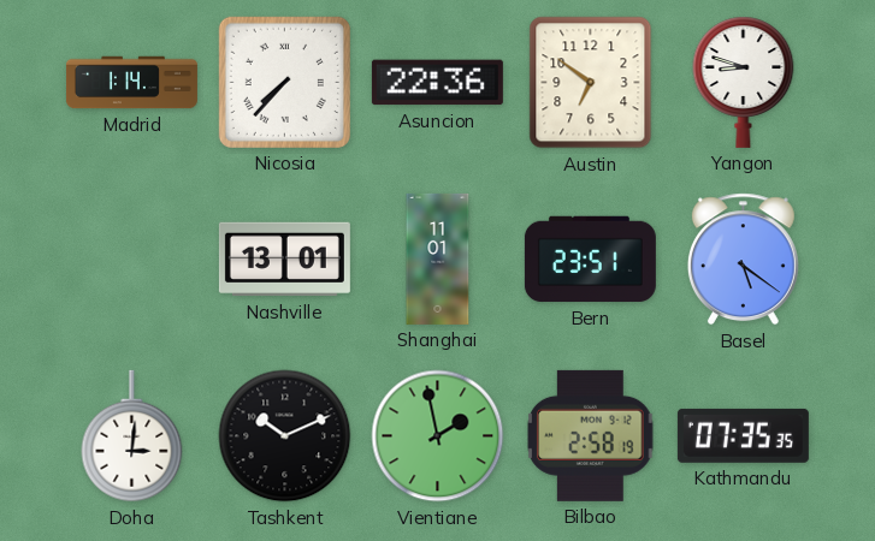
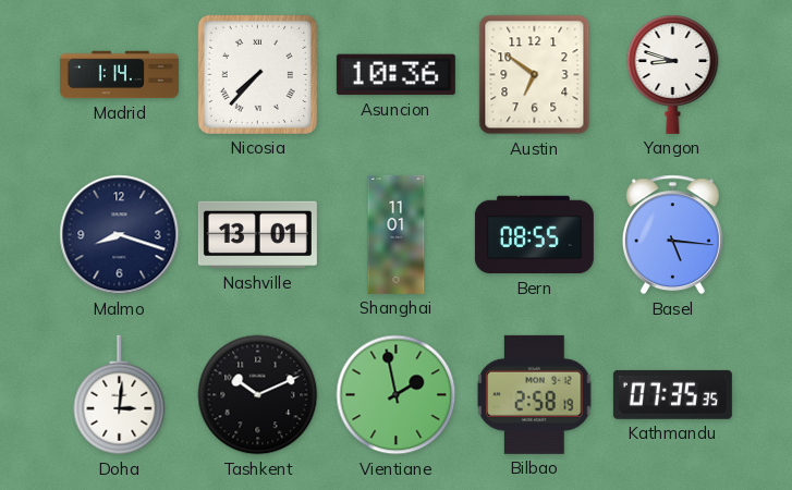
Asuncion: 22:36 -> 10:36 (395, 75)
Malmo: none -> 8:18 (120, 235)
Bern: 23:51 -> 08:55 (534, 235)
Basel: 5:21 -> 5:16 (672, 235)
